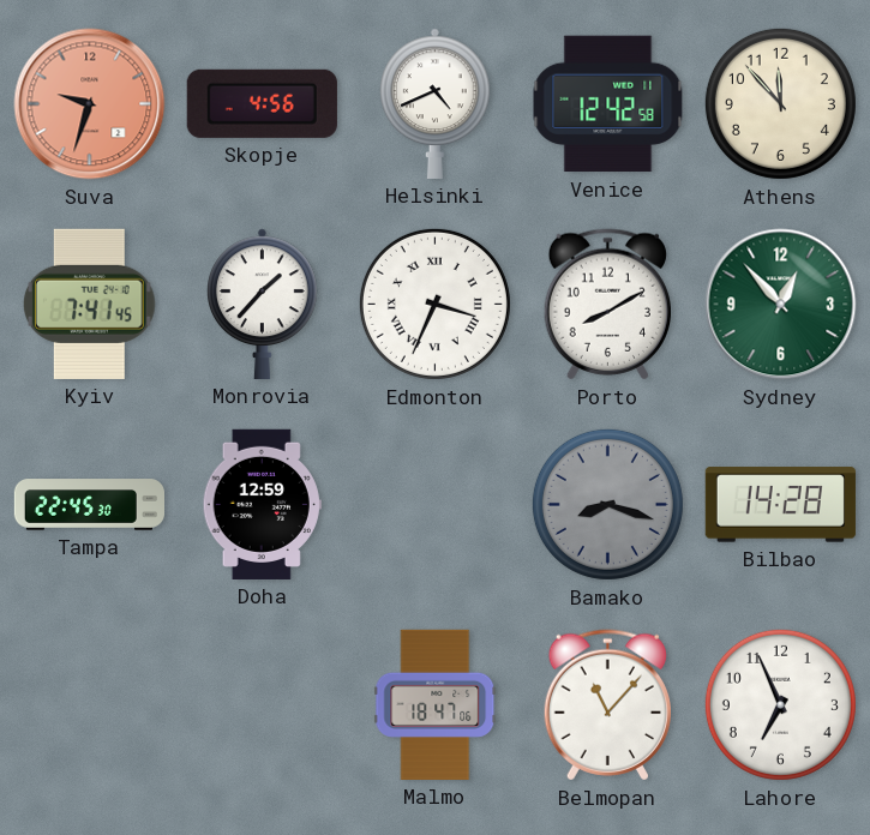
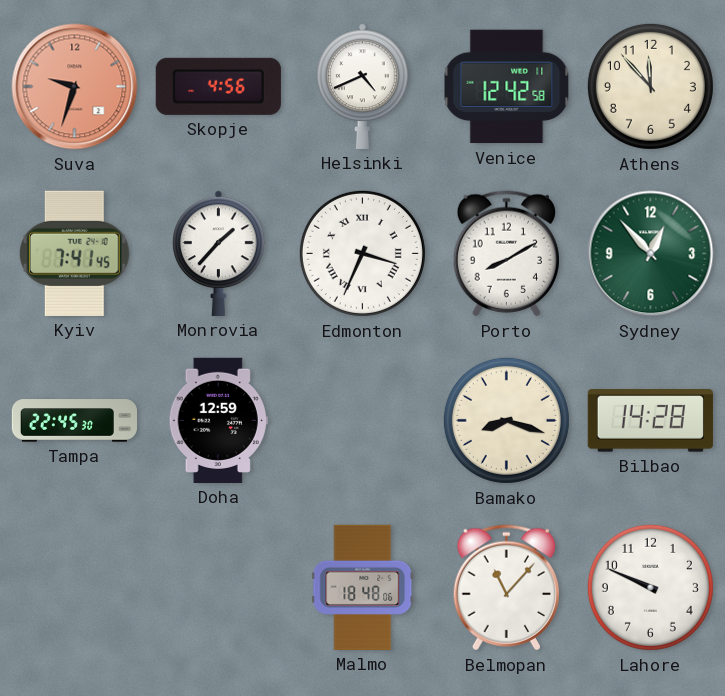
Bamako dial: grey -> cream (506, 420)
Malmo: 18:47 -> 18:48 (363, 587)
Lahore: 6:56 -> 9:49 (650, 587)
